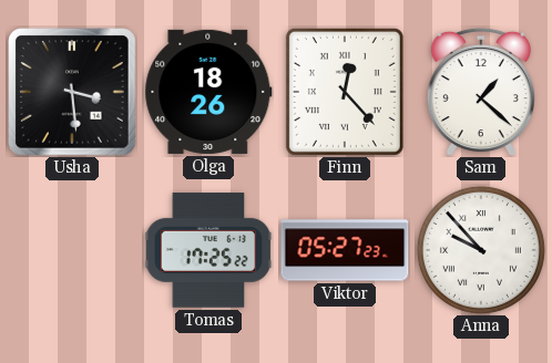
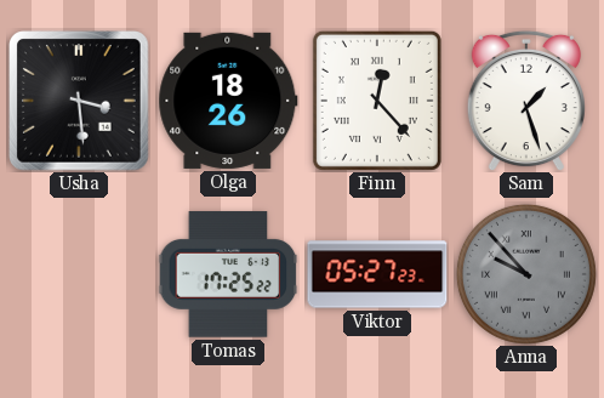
Sam: 1:22 -> 1:27 (526, 101)
Anna dial: white -> grey (526, 274)
